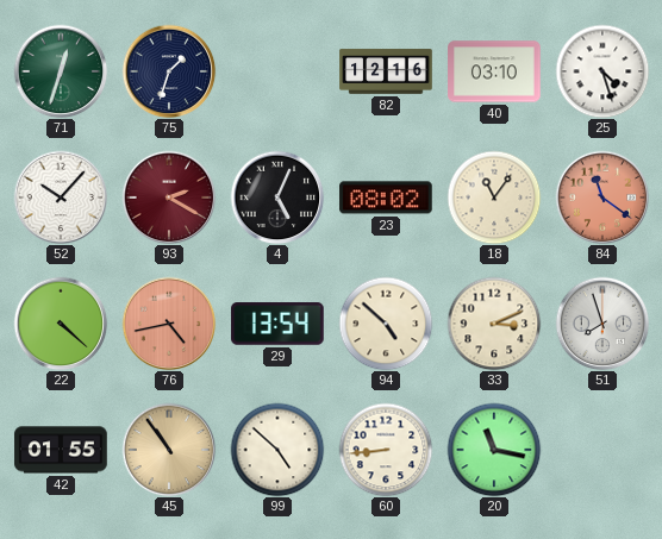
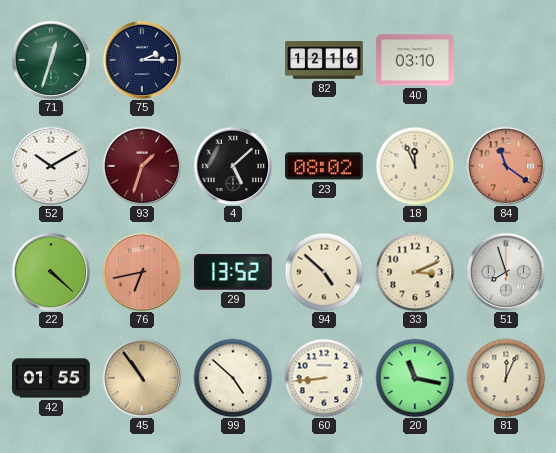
75: 1:33 -> 2:15 (142, 60)
25: 4:27 -> none (602, 71)
52: 10:07 -> 10:10 (51, 166)
93: 2:20 -> 1:33 (142, 166)
4: 5:04 -> 5:08 (233, 166)
18: 11:06 -> 11:56 (415, 166)
76: 4:43 -> 6:43 (142, 272)
29: 13:54 -> 13:52 (233, 272)
81: none -> 12:04 (506, 378)
